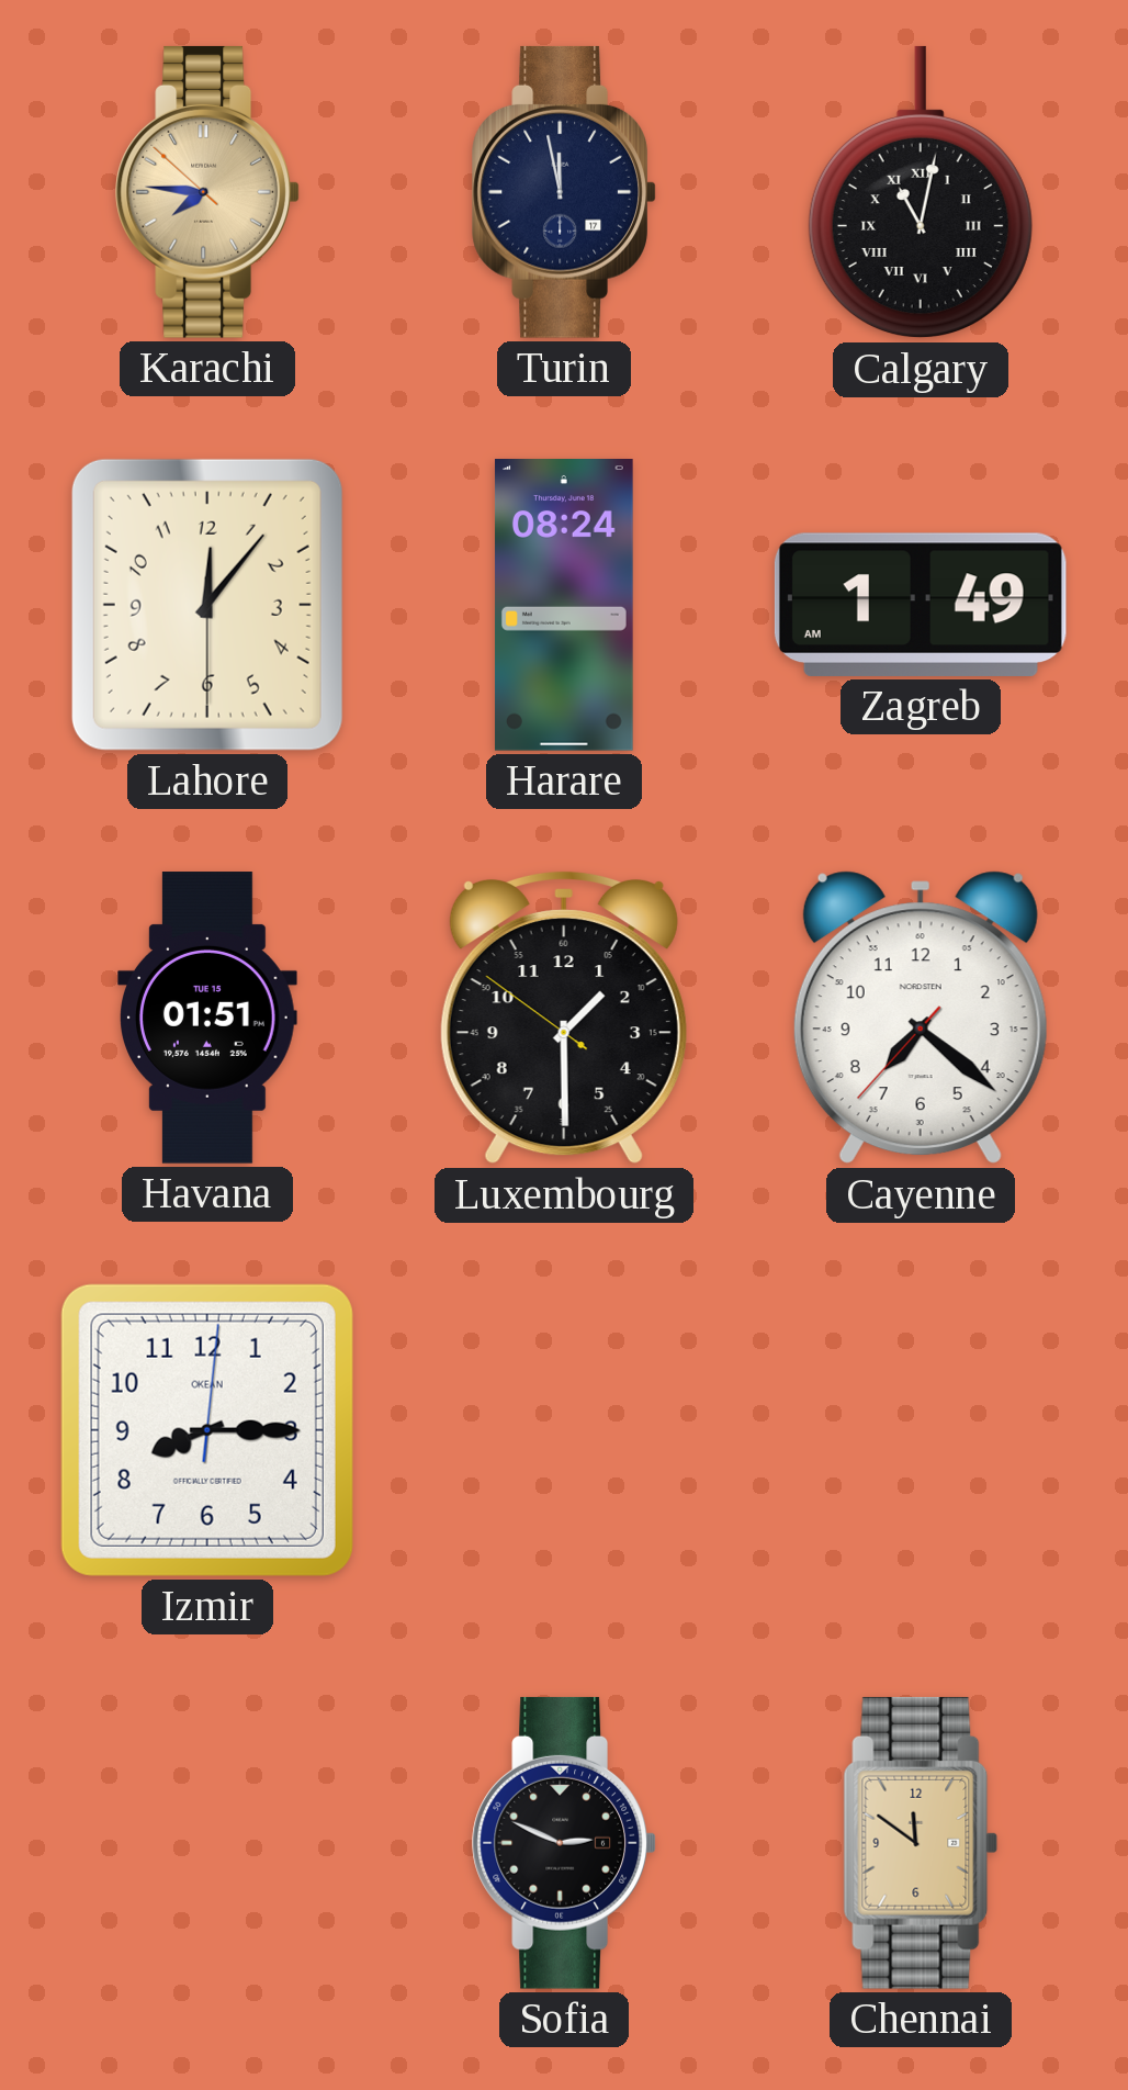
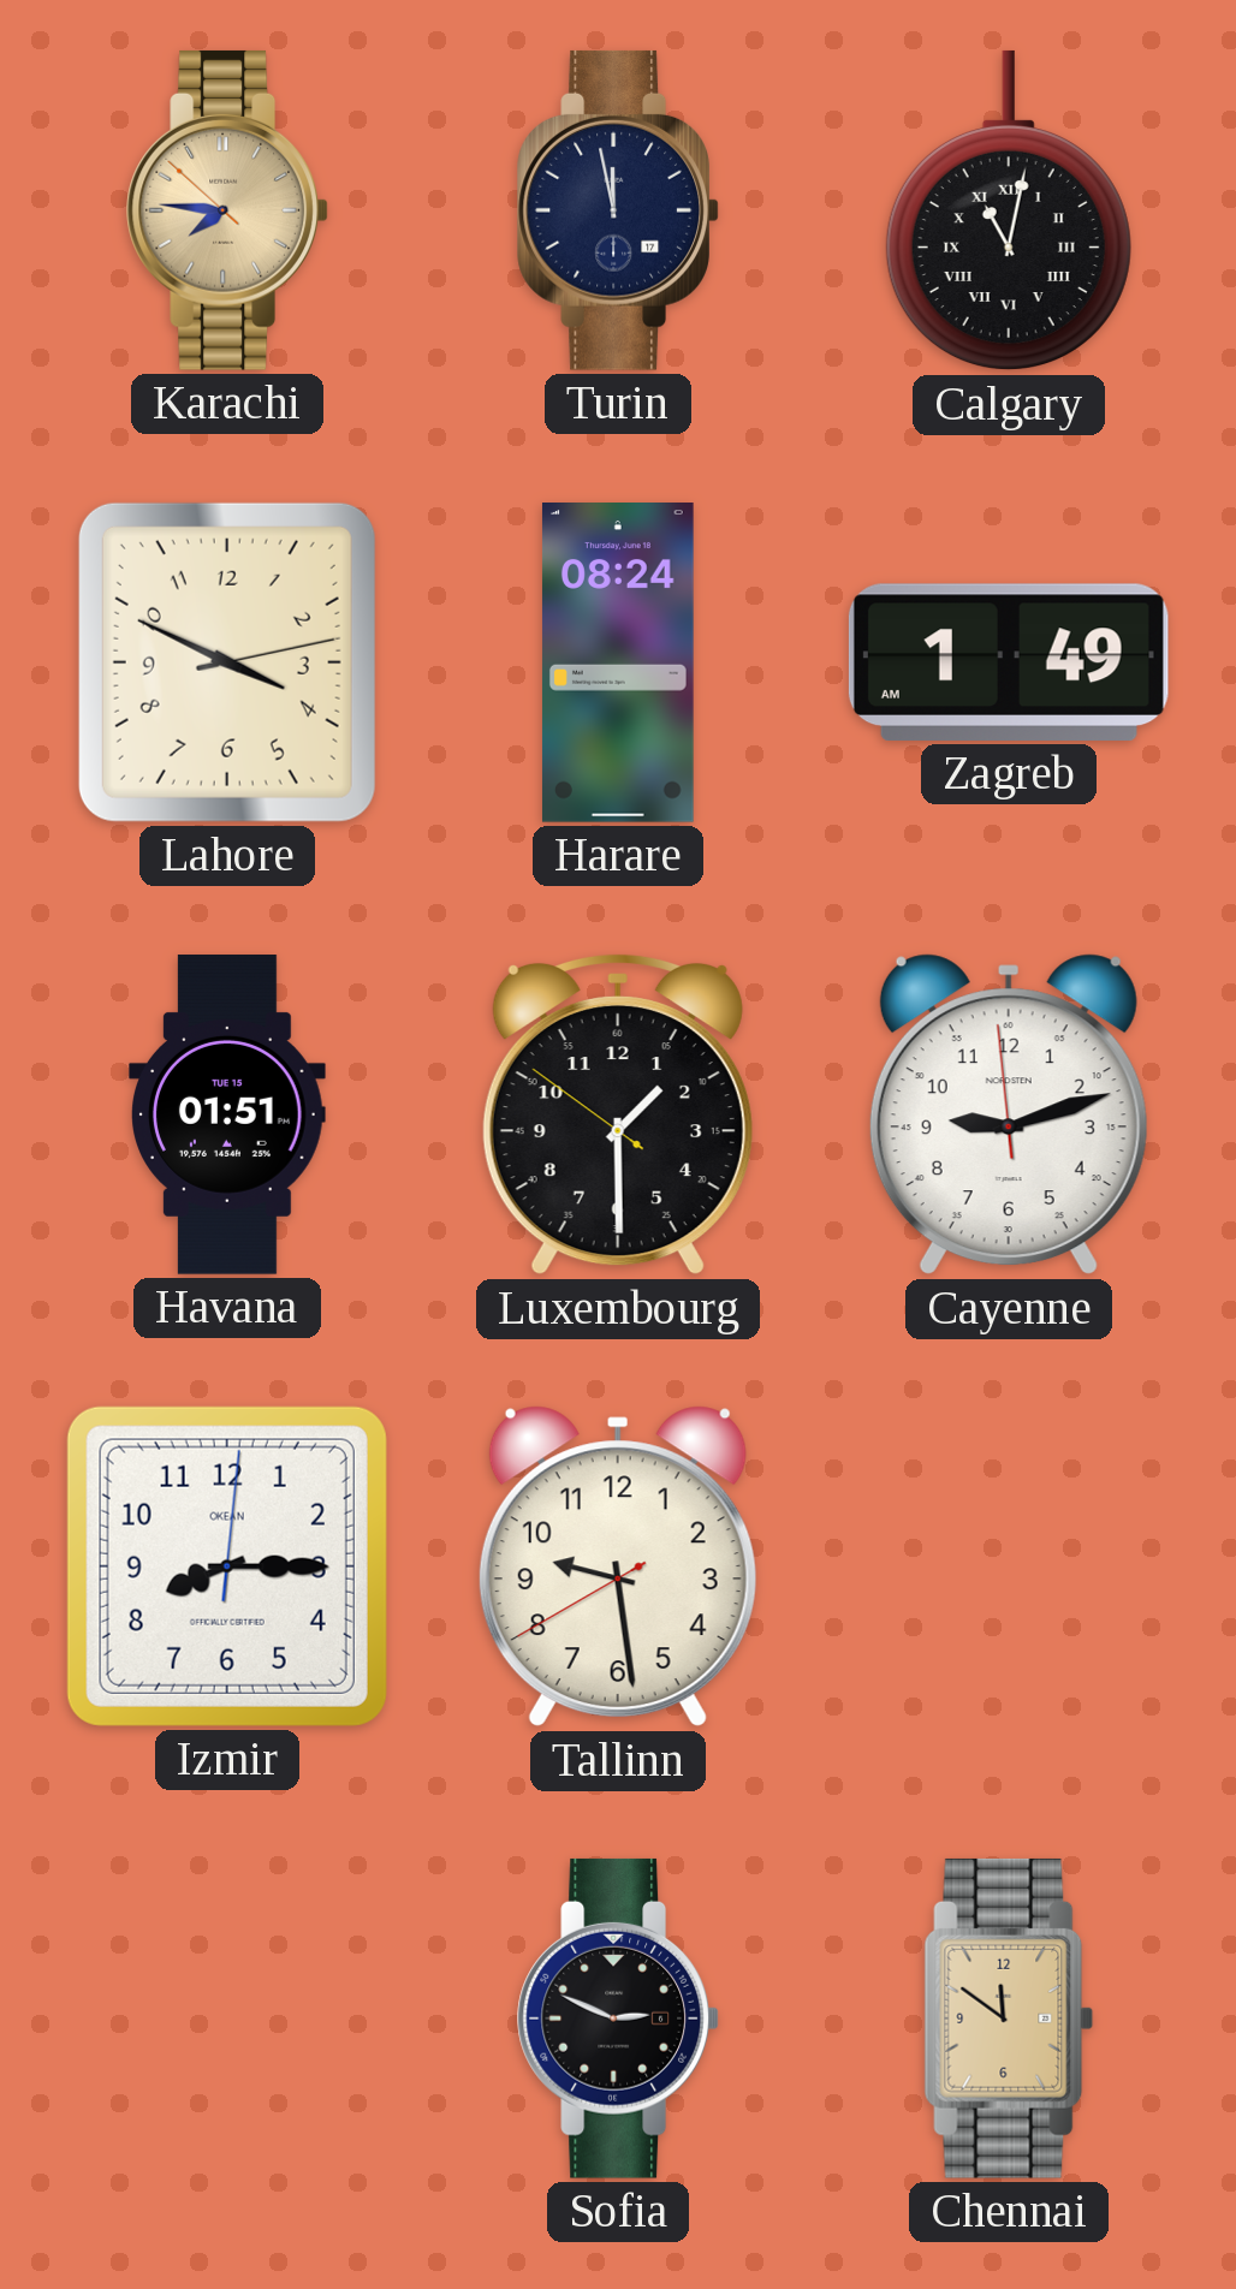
Lahore: 12:06 -> 3:49 (227, 662)
Cayenne: 7:21 -> 9:11 (1009, 1114)
Tallinn: none -> 9:28 (618, 1566)
